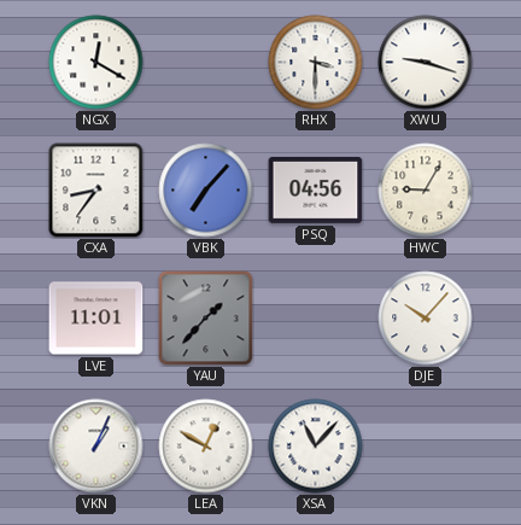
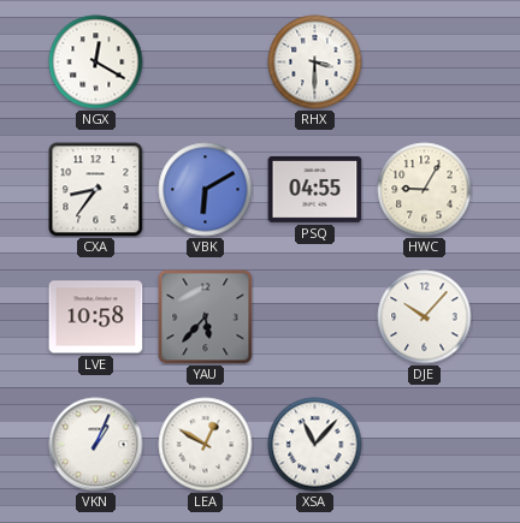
XWU: 9:18 -> none (426, 63)
VBK: 7:07 -> 6:10 (206, 190)
PSQ: 04:56 -> 04:55 (315, 189)
LVE: 11:01 -> 10:58 (96, 317)
YAU: 1:37 -> 5:37 (206, 317)
